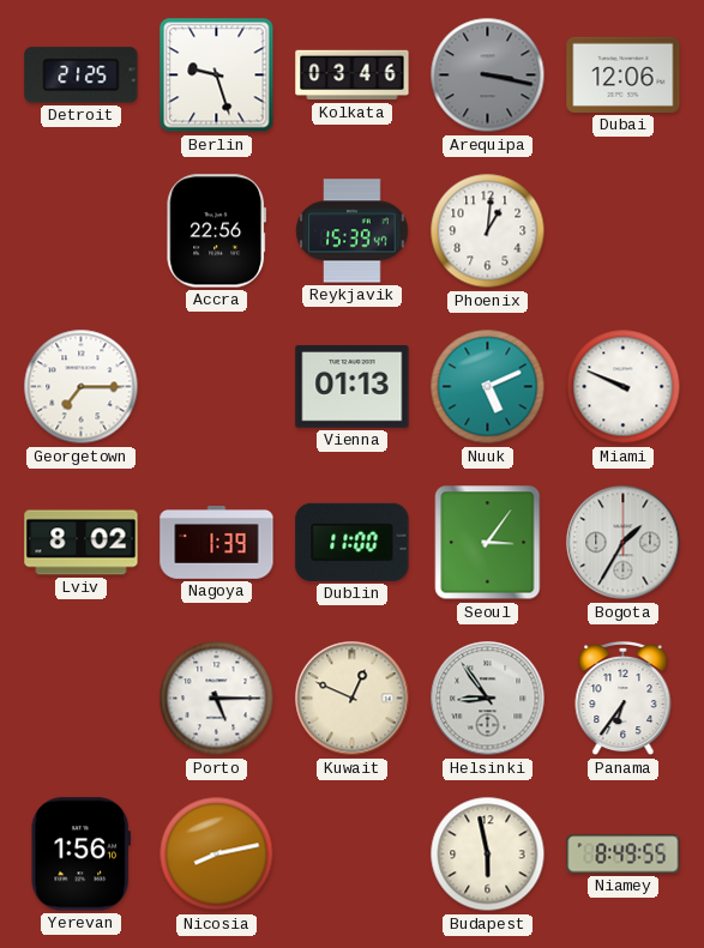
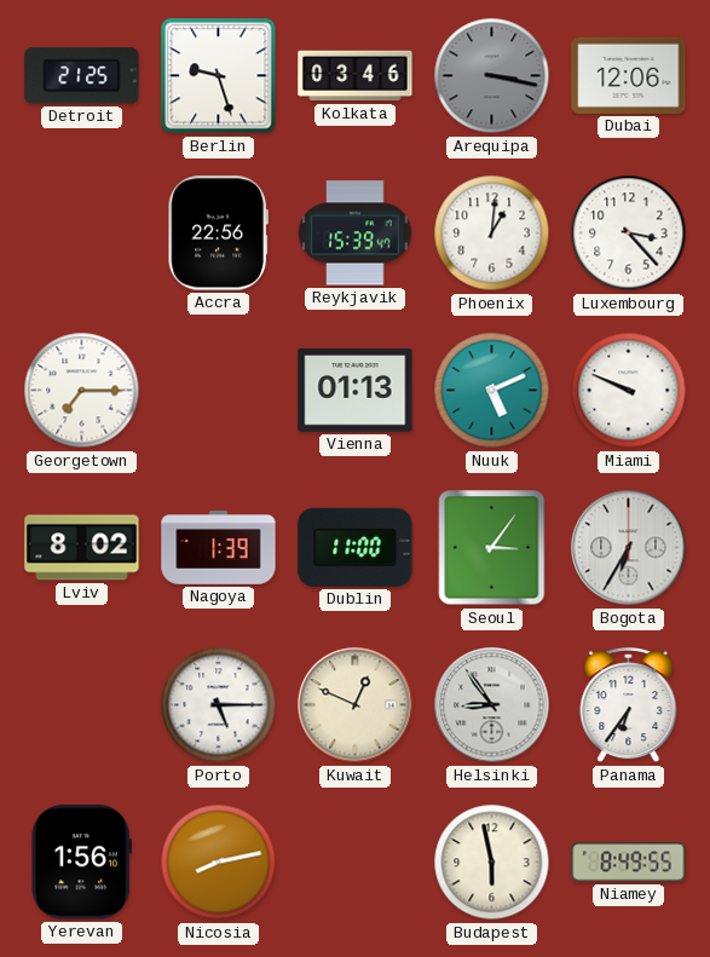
Luxembourg: none -> 3:23 (629, 234)
Bogota: 1:35 -> 6:35 (629, 548)
